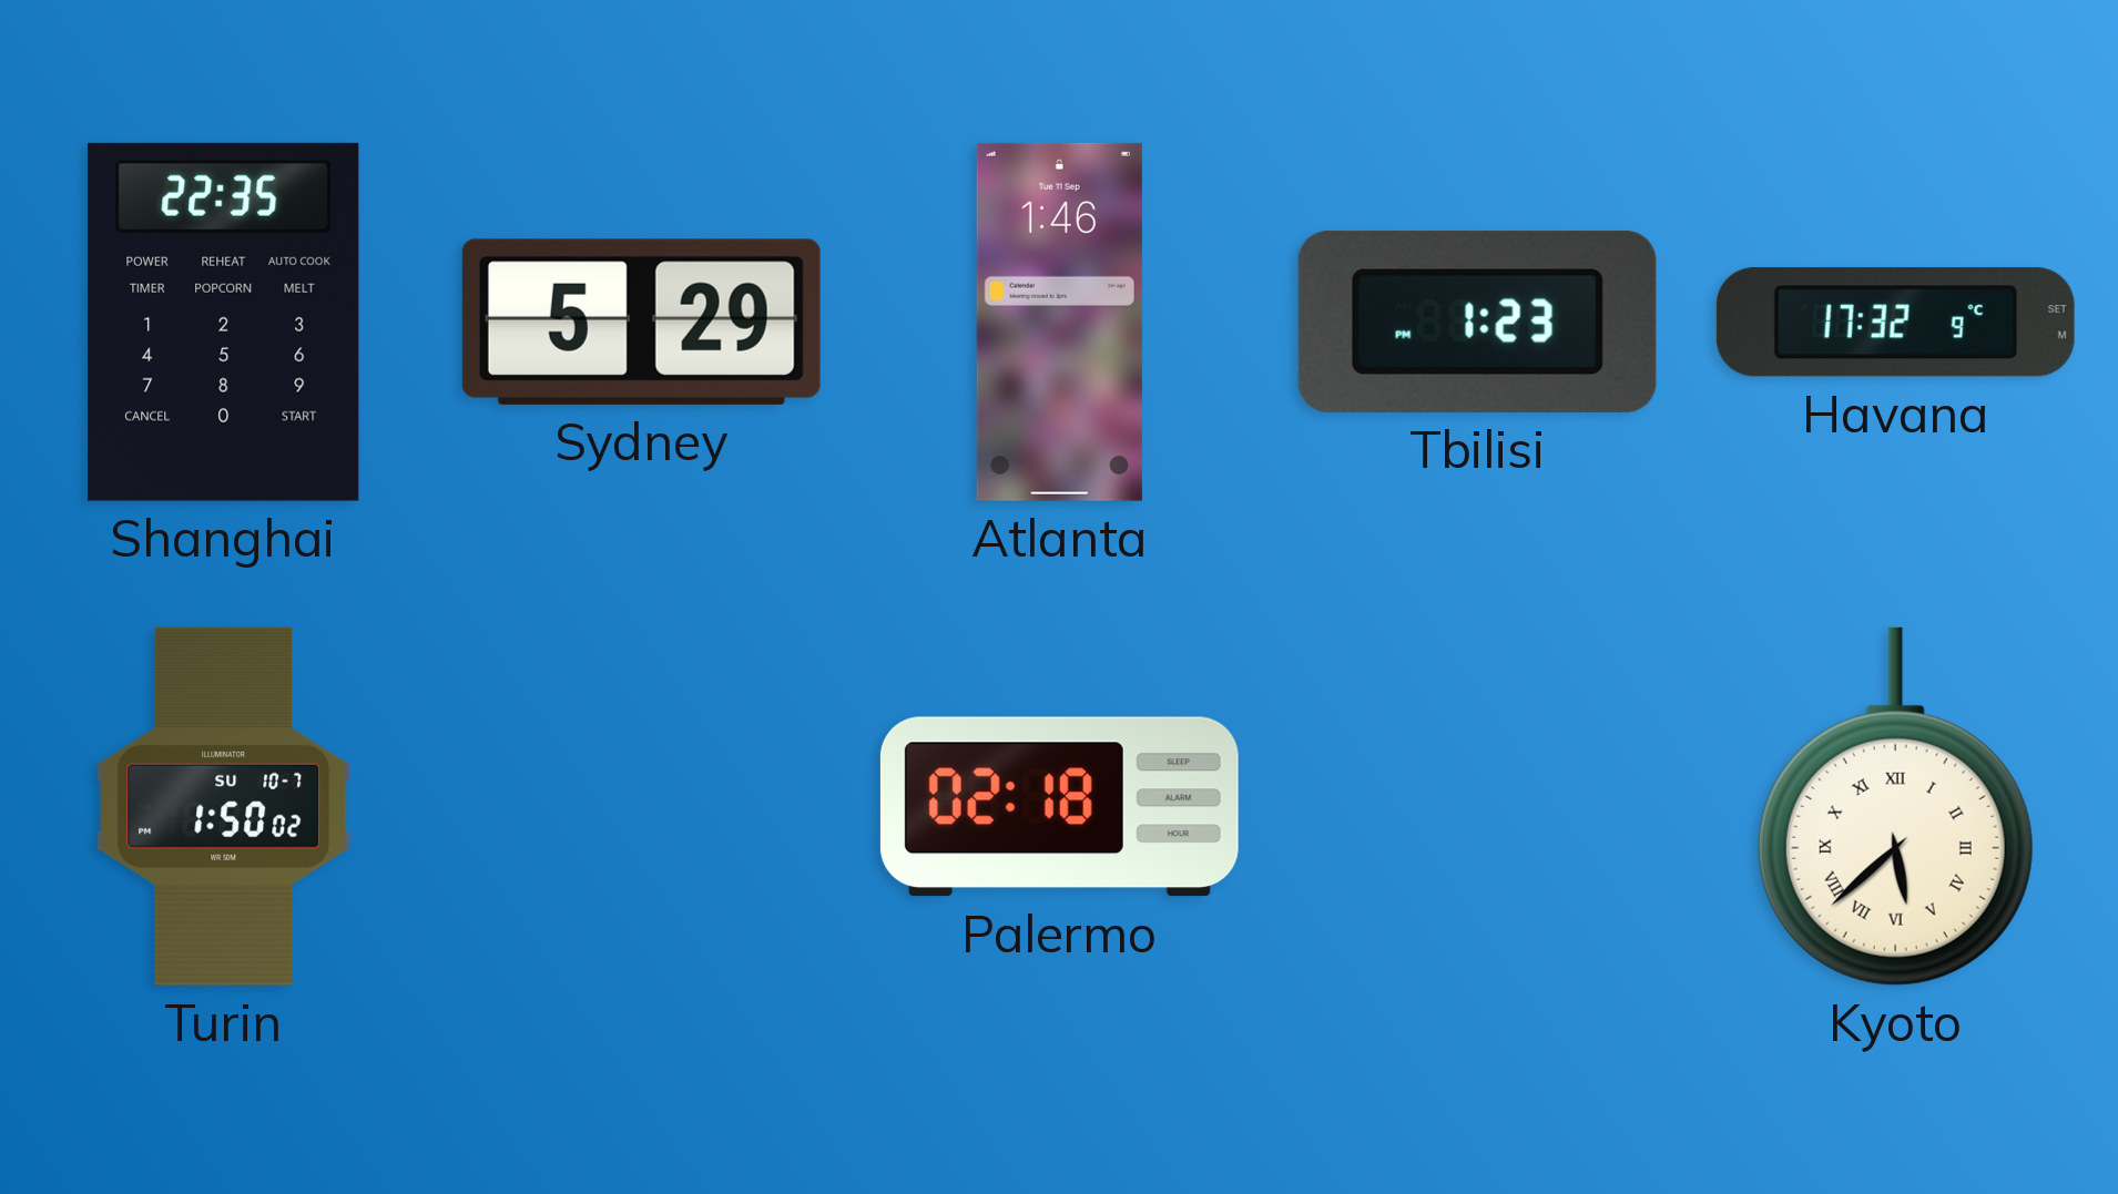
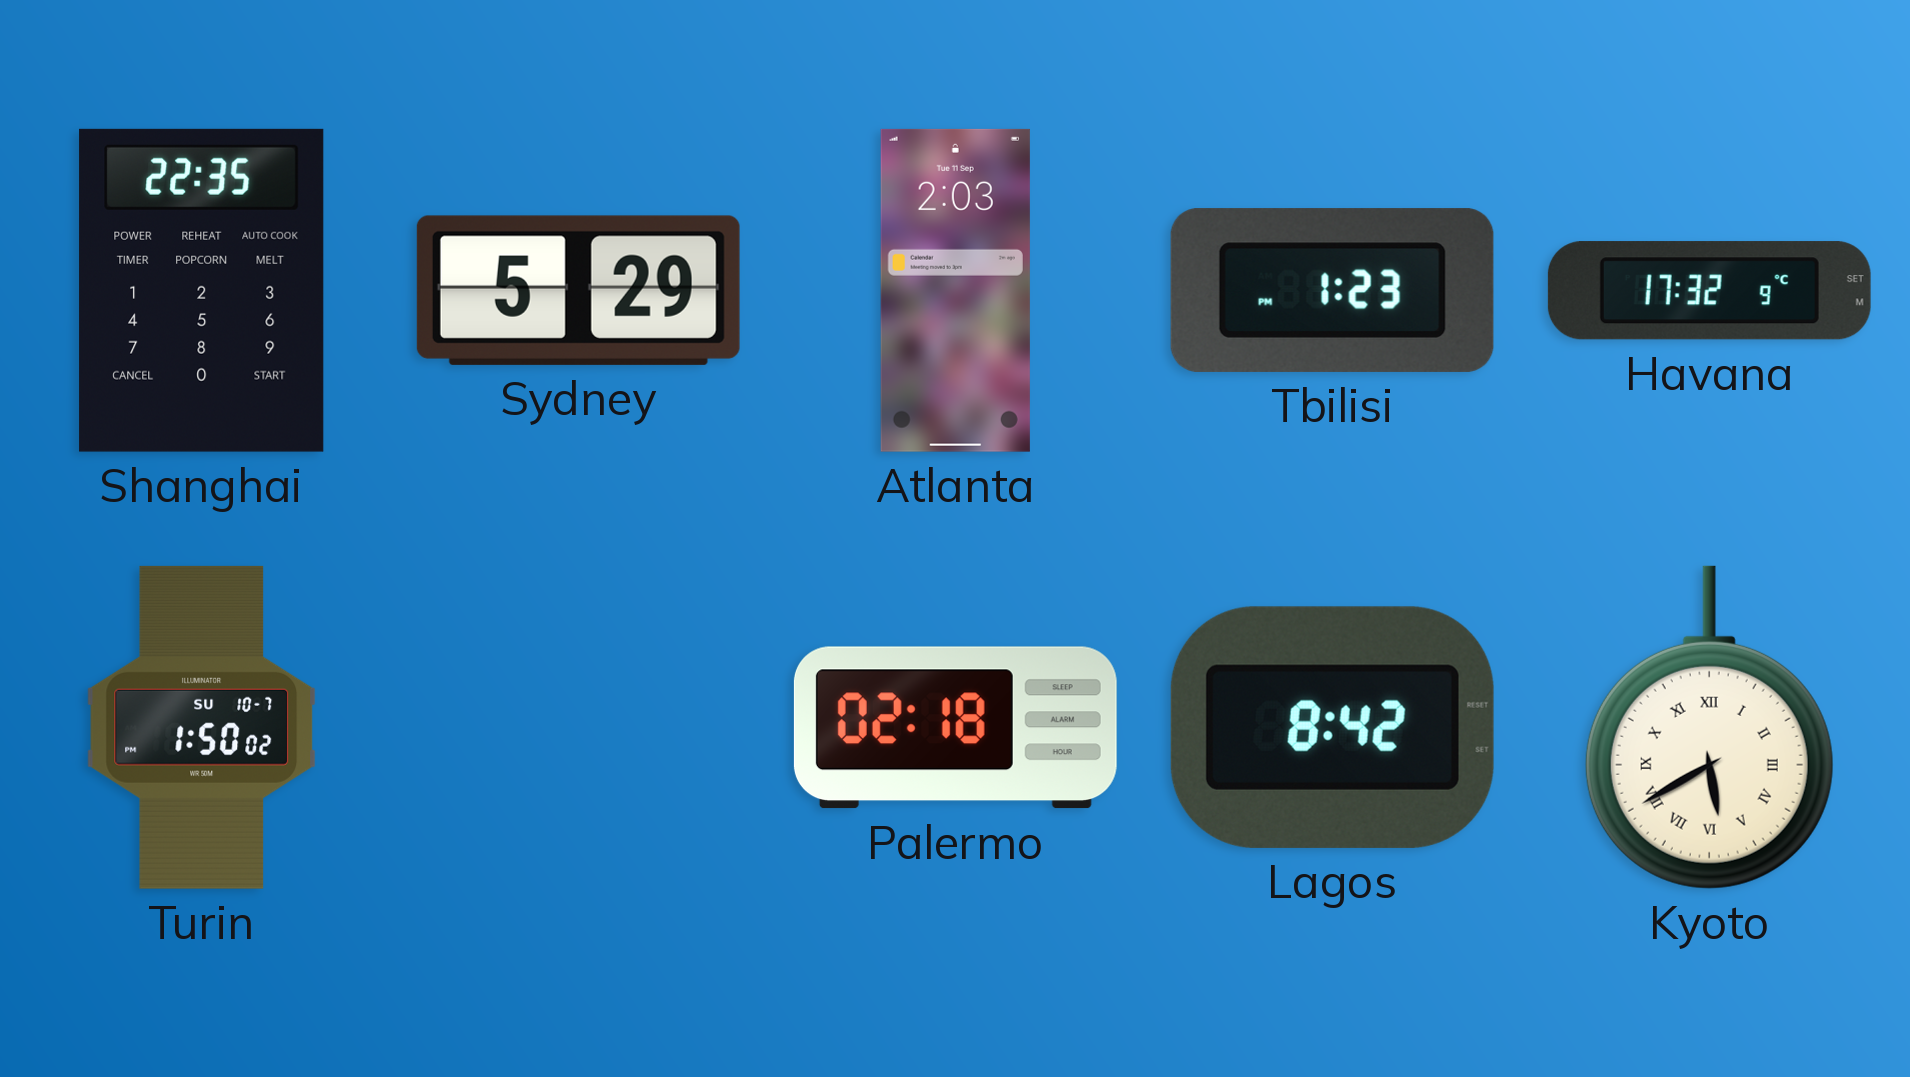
Atlanta: 1:46 -> 2:03 (955, 290)
Lagos: none -> 8:42 (1332, 727)
Kyoto: 5:38 -> 5:40 (1709, 727)
